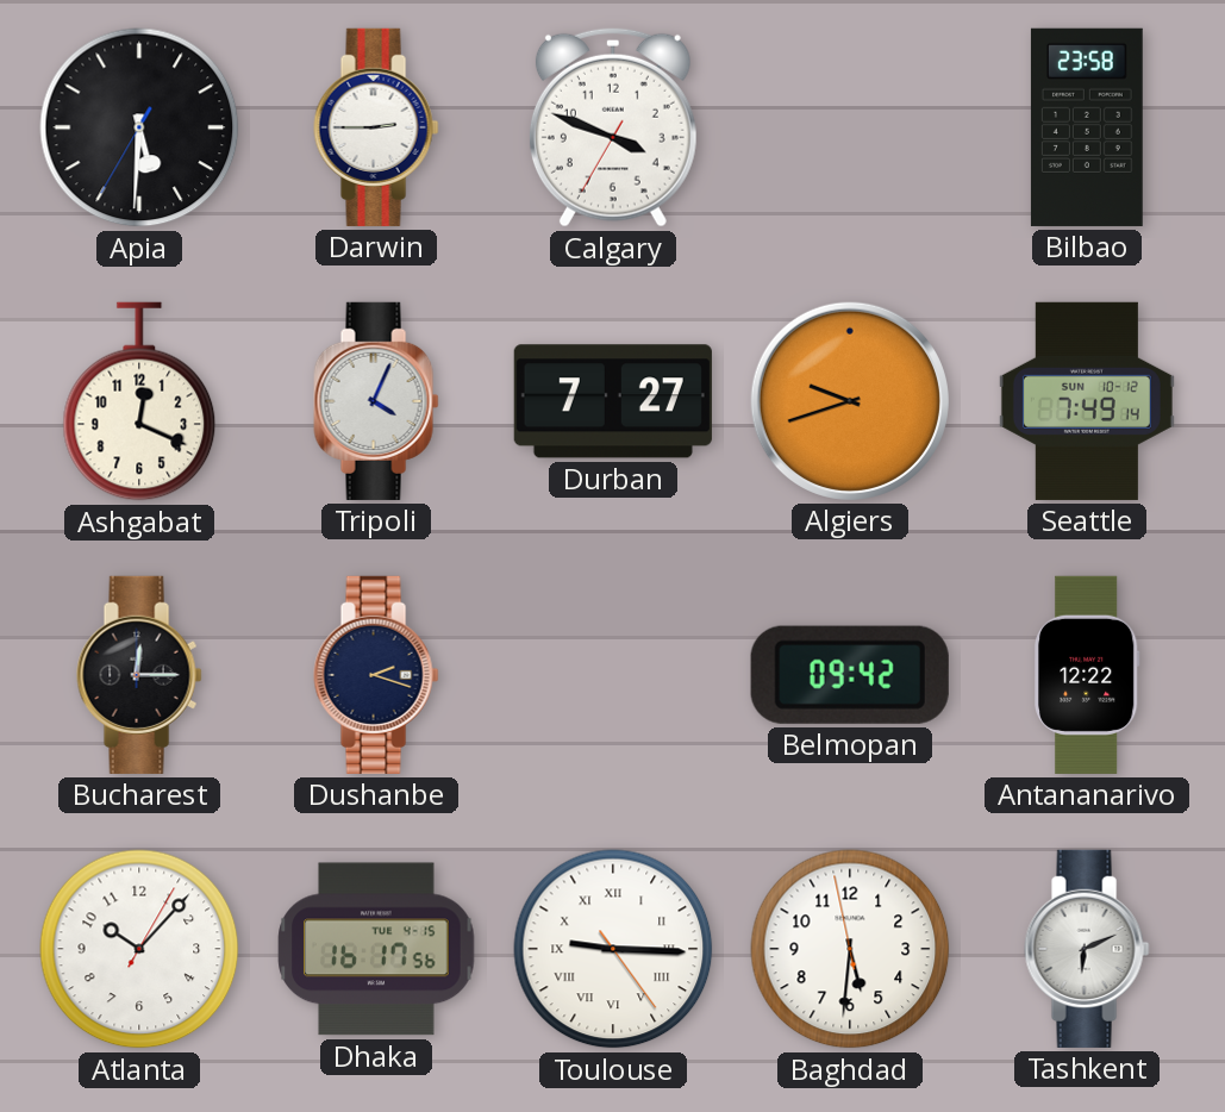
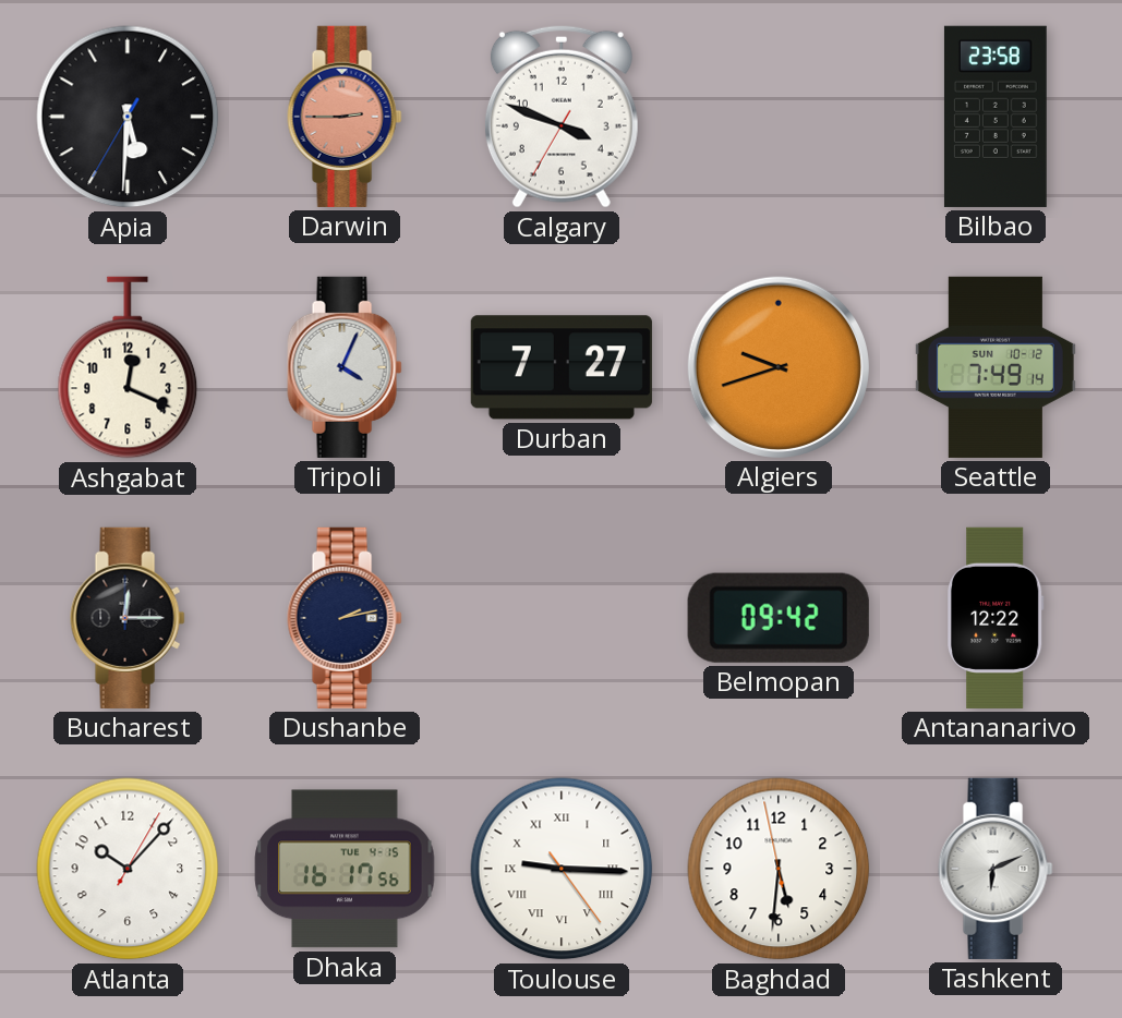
Darwin dial: white -> salmon (345, 117)
Dushanbe: 2:18 -> 2:13 (345, 618)
